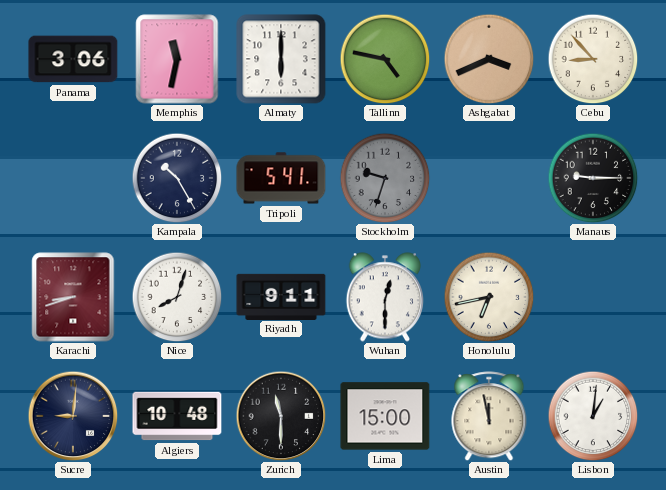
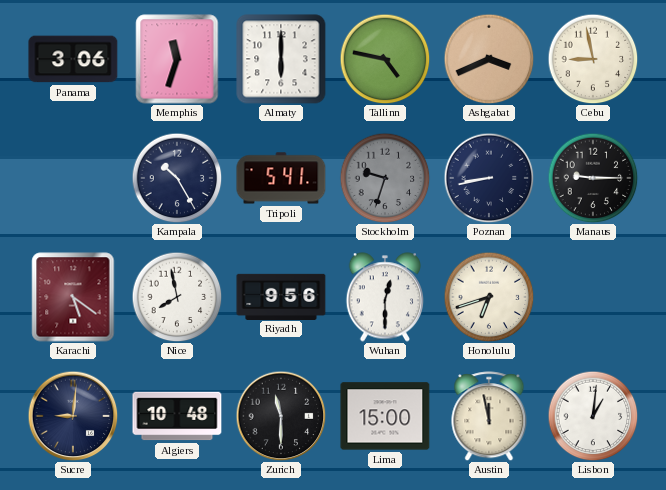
Memphis: 11:32 -> 11:33 (177, 59)
Cebu: 8:53 -> 8:58 (593, 59)
Poznan: none -> 8:43 (489, 178)
Karachi: 8:42 -> 5:21 (73, 297)
Nice: 8:03 -> 7:58 (177, 297)
Riyadh: 9:11 -> 9:56 (281, 296)
Honolulu: 6:43 -> 6:42 (489, 297)
